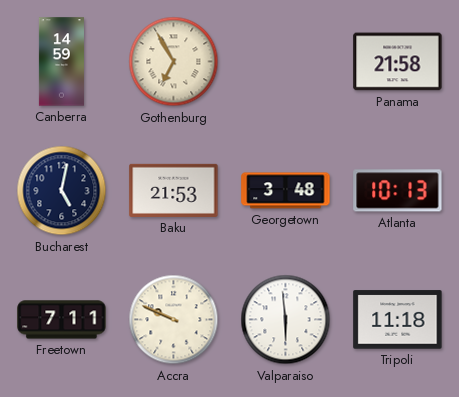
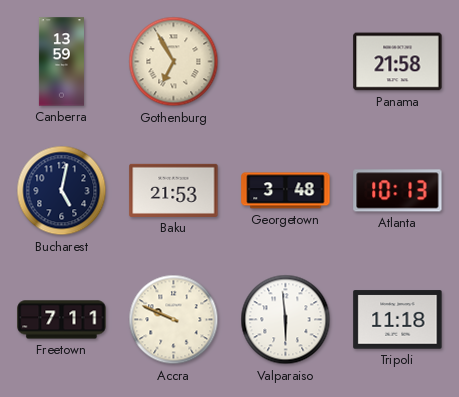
Canberra: 14:59 -> 13:59 (61, 62)
